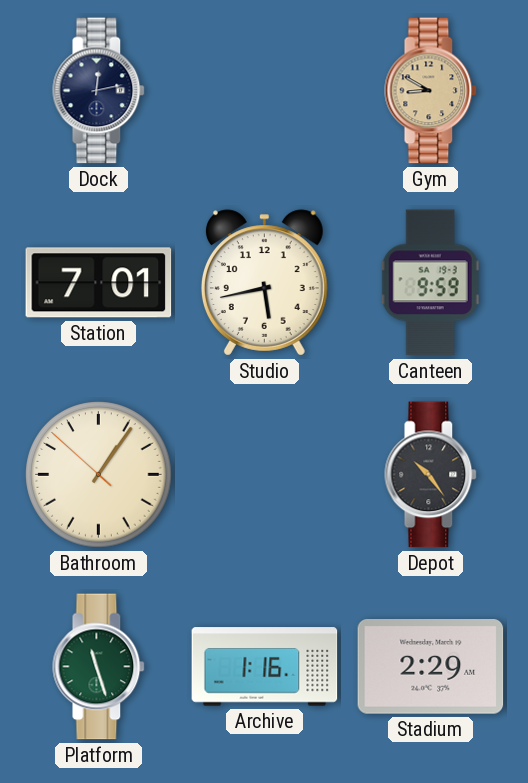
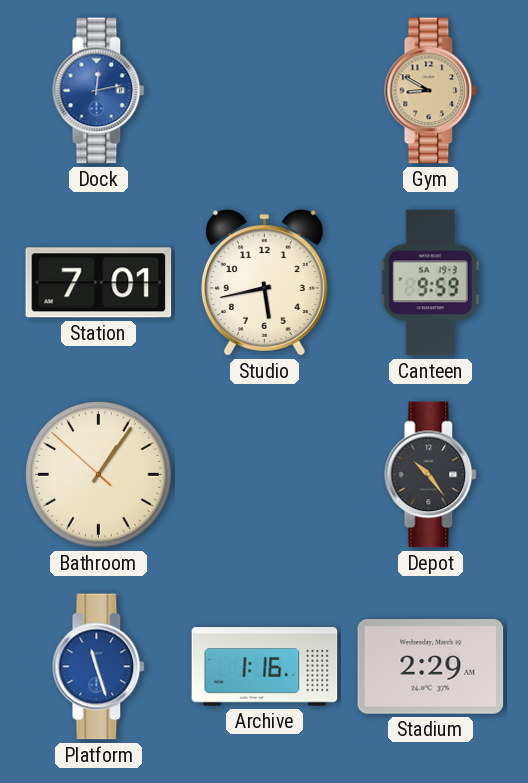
Dock dial: navy -> blue (99, 91)
Platform dial: green -> blue (99, 667)
